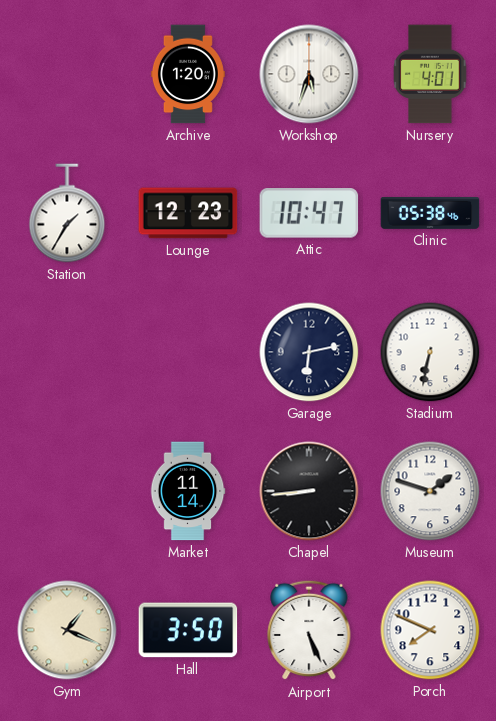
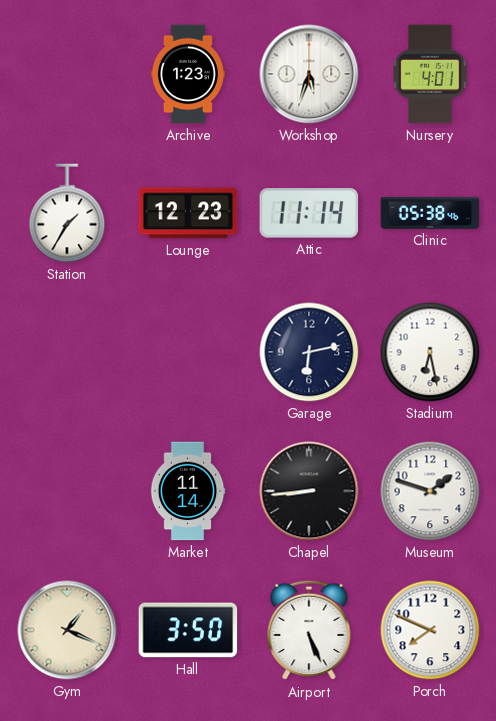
Archive: 1:20 -> 1:23 (188, 74)
Attic: 10:47 -> 11:14 (309, 213)
Stadium: 6:32 -> 6:28 (430, 352)
